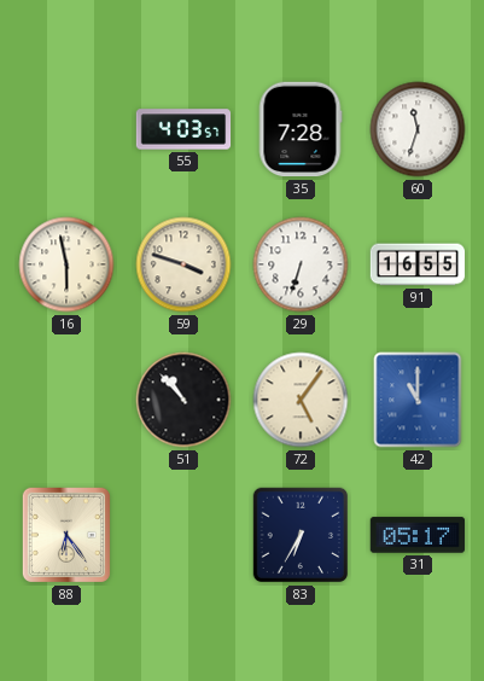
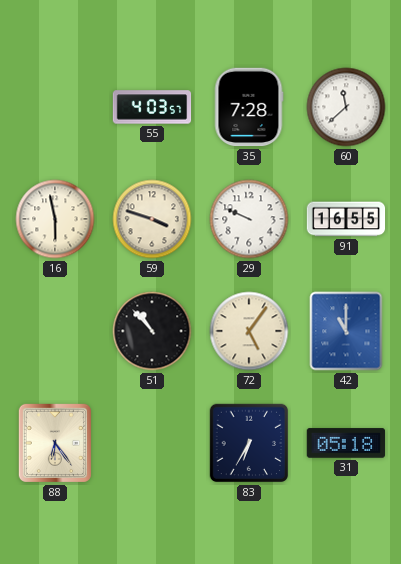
60: 11:33 -> 11:38 (346, 107)
29: 6:33 -> 9:49 (249, 219)
31: 05:17 -> 05:18 (346, 443)
